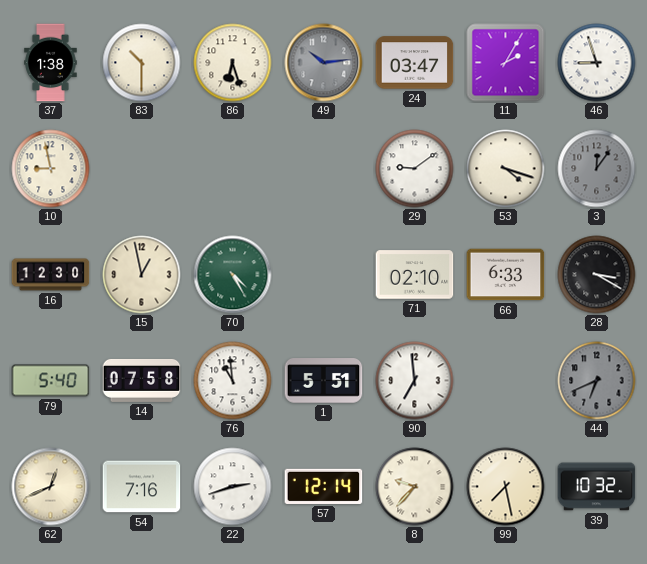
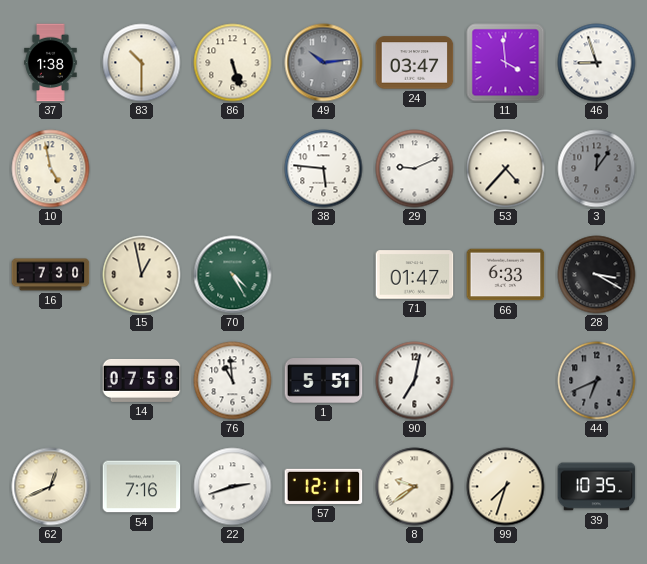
86: 6:27 -> 5:27 (233, 63)
11: 2:05 -> 3:59 (506, 63)
10: 8:58 -> 4:58 (51, 169)
38: none -> 5:46 (324, 169)
29: 9:09 -> 9:11 (415, 169)
53: 4:18 -> 4:37 (506, 169)
16: 12:30 -> 7:30 (51, 275)
71: 02:10 -> 01:47 (415, 275)
79: 5:40 -> none (51, 381)
90: 6:59 -> 7:02 (415, 381)
57: 12:14 -> 12:11 (324, 486)
8: 9:37 -> 9:39 (415, 487)
99: 7:28 -> 7:33 (506, 487)
39: 10:32 -> 10:35 (597, 487)
